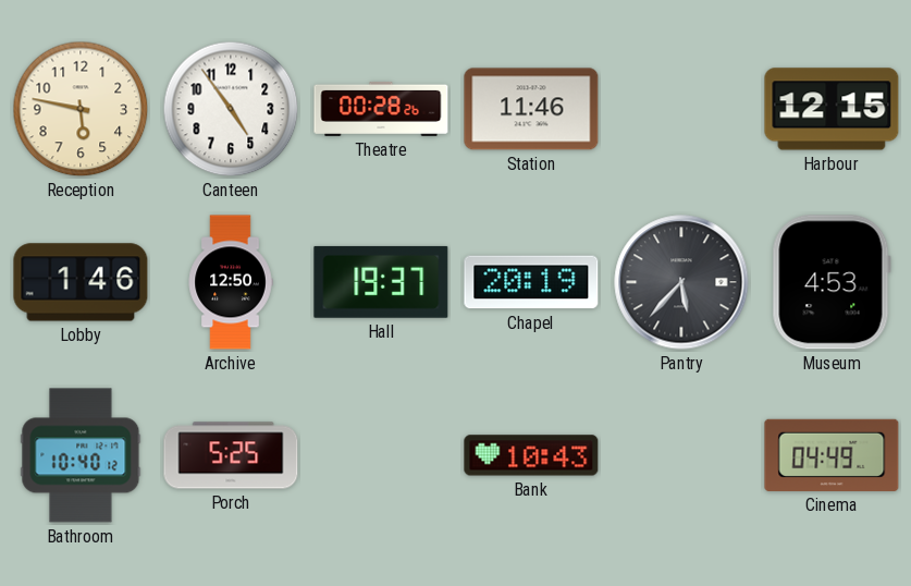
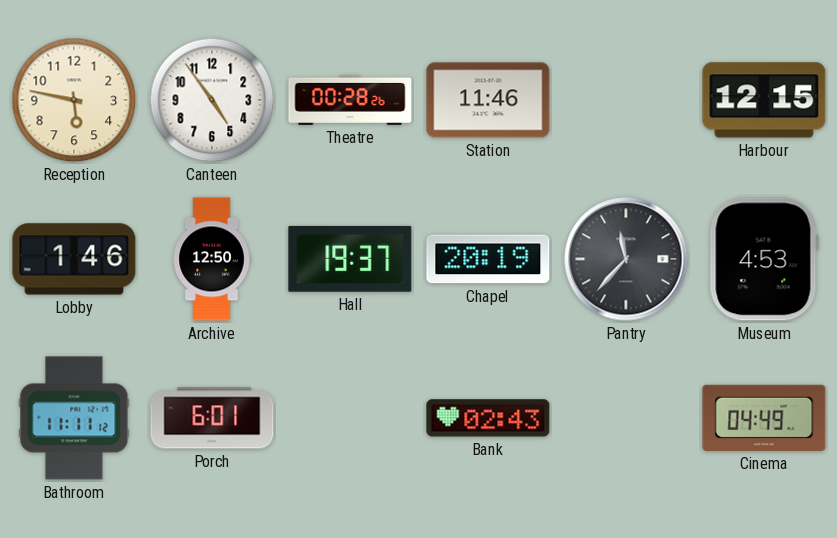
Pantry: 5:37 -> 11:37 (626, 259)
Bathroom: 10:40 -> 11:11 (74, 418)
Porch: 5:25 -> 6:01 (212, 418)
Bank: 10:43 -> 02:43 (488, 418)
